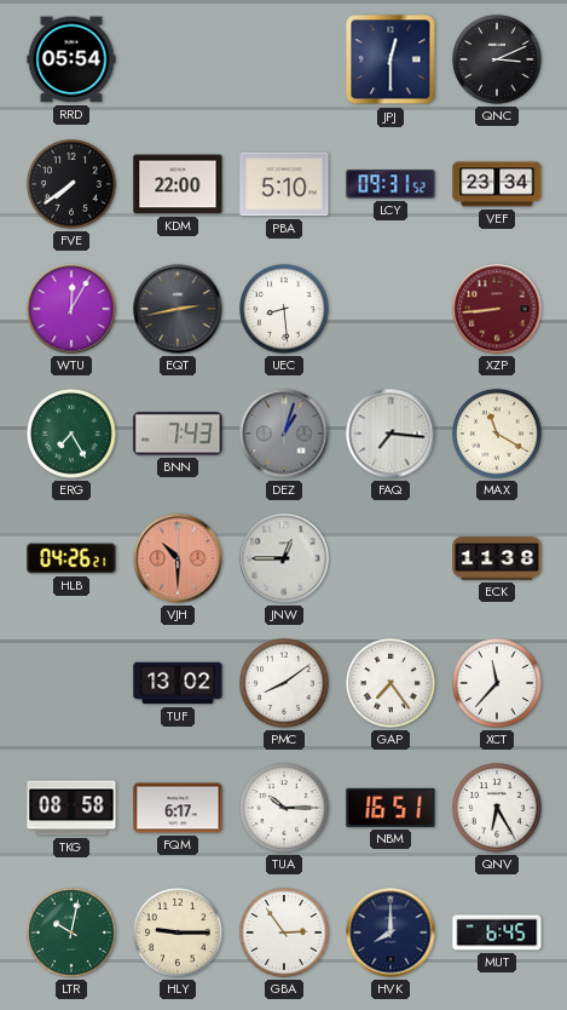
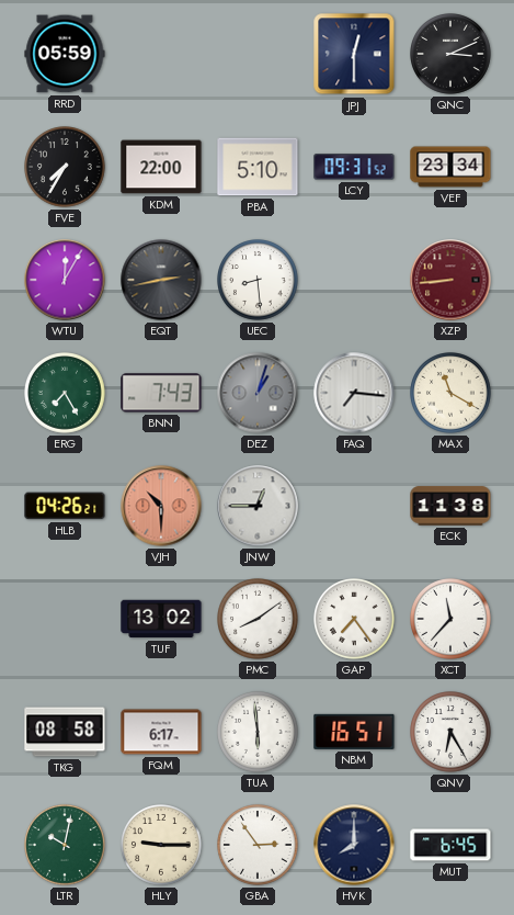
RRD: 05:54 -> 05:59 (65, 54)
FVE: 7:39 -> 7:35 (66, 168)
TUA: 10:15 -> 5:59 (259, 733)
